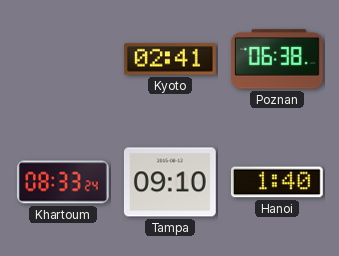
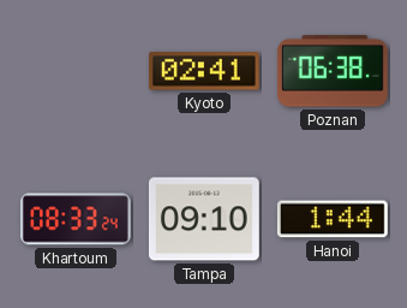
Hanoi: 1:40 -> 1:44 (333, 219)
